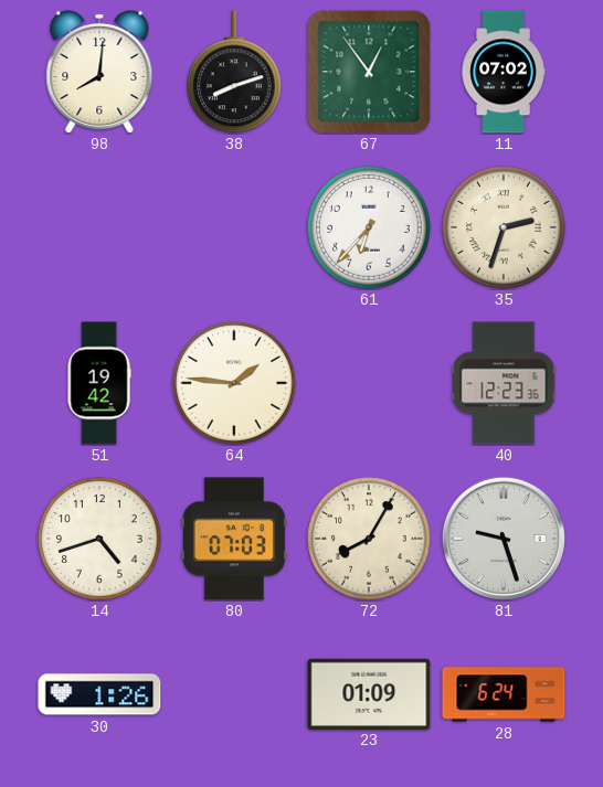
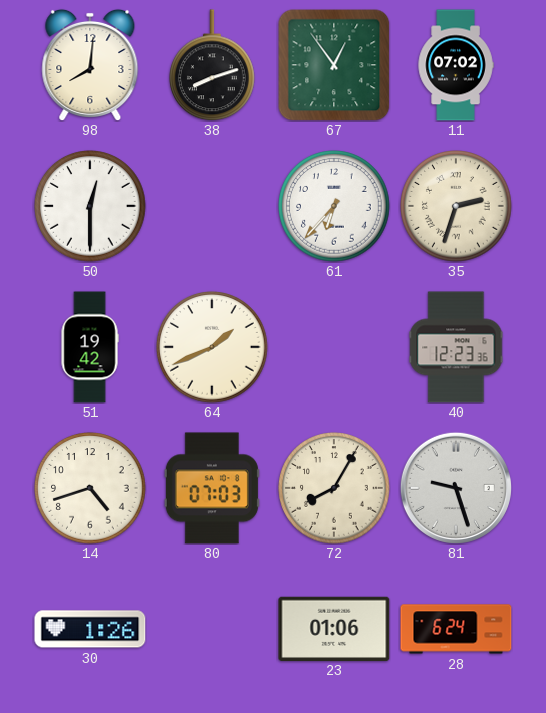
50: none -> 12:30 (90, 206)
64: 1:46 -> 1:41 (212, 347)
23: 01:09 -> 01:06 (334, 628)
